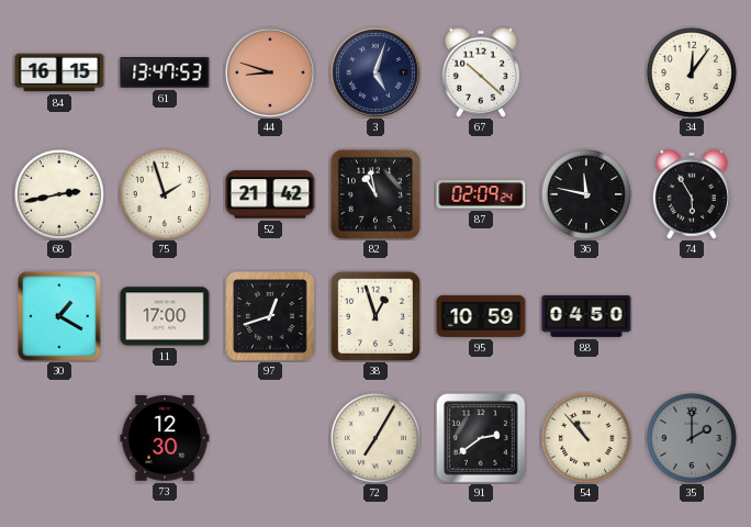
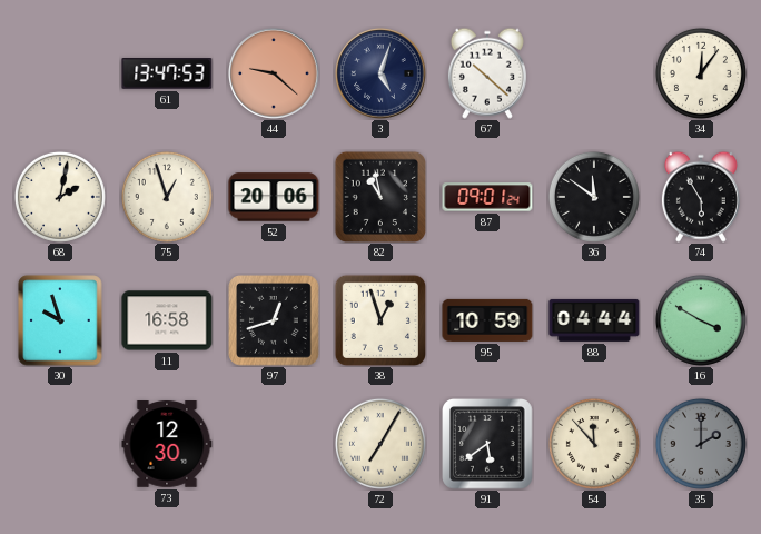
84: 16:15 -> none (59, 72)
44: 8:48 -> 9:22 (275, 75)
68: 2:43 -> 2:02 (60, 197)
75: 1:57 -> 12:57 (167, 197)
52: 21:42 -> 20:06 (274, 197)
87: 02:09 -> 09:01 (487, 197)
36: 11:47 -> 11:51 (594, 197)
30: 1:20 -> 9:57 (60, 320)
11: 17:00 -> 16:58 (167, 320)
88: 04:50 -> 04:44 (594, 320)
16: none -> 3:50 (701, 320)
91: 2:39 -> 5:39 (488, 445)
54: 10:53 -> 11:53 (594, 444)
